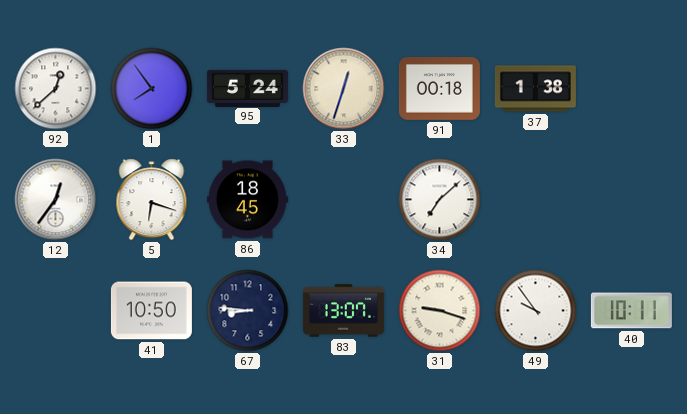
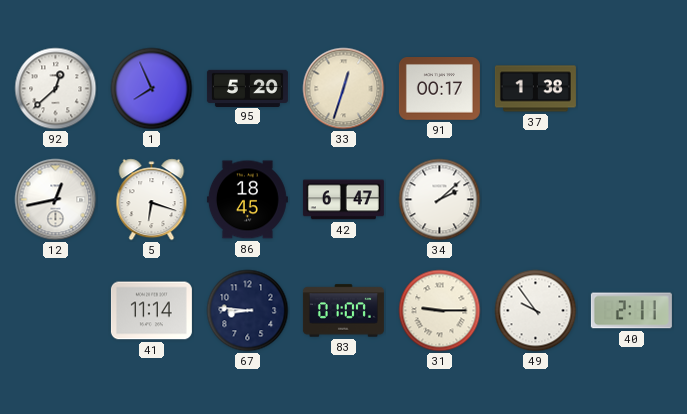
1: 7:54 -> 7:56 (152, 89)
95: 5:24 -> 5:20 (247, 88)
91: 00:18 -> 00:17 (439, 89)
12: 12:36 -> 12:43 (56, 200)
42: none -> 6:47 (343, 200)
34: 7:08 -> 2:08 (440, 200)
41: 10:50 -> 11:14 (151, 311)
83: 13:07 -> 01:07 (343, 311)
31: 9:18 -> 9:15 (440, 311)
40: 10:11 -> 2:11 (631, 311)
